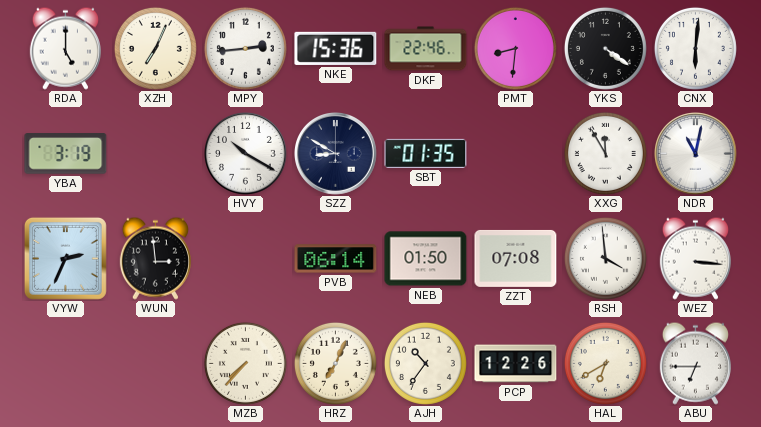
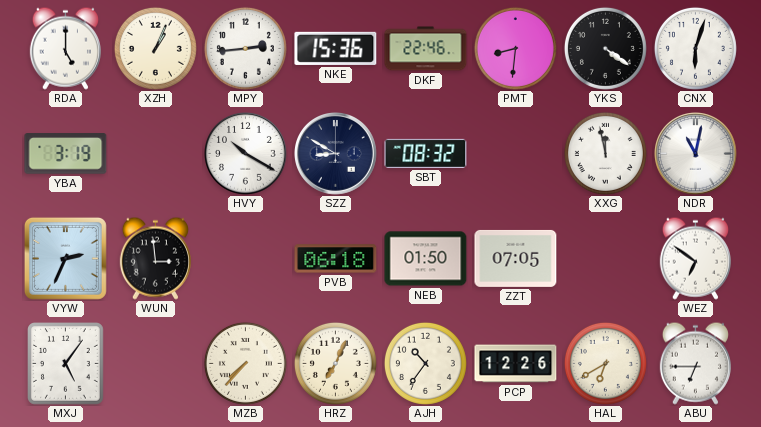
XZH: 7:04 -> 1:04 (155, 48)
CNX: 6:01 -> 6:03 (695, 48)
SBT: 01:35 -> 08:32 (426, 153)
XXG: 11:55 -> 11:58 (605, 153)
PVB: 06:14 -> 06:18 (336, 259)
ZZT: 07:08 -> 07:05 (516, 258)
RSH: 3:59 -> none (605, 258)
WEZ: 3:16 -> 6:51 (695, 258)
MXJ: none -> 5:06 (66, 364)
